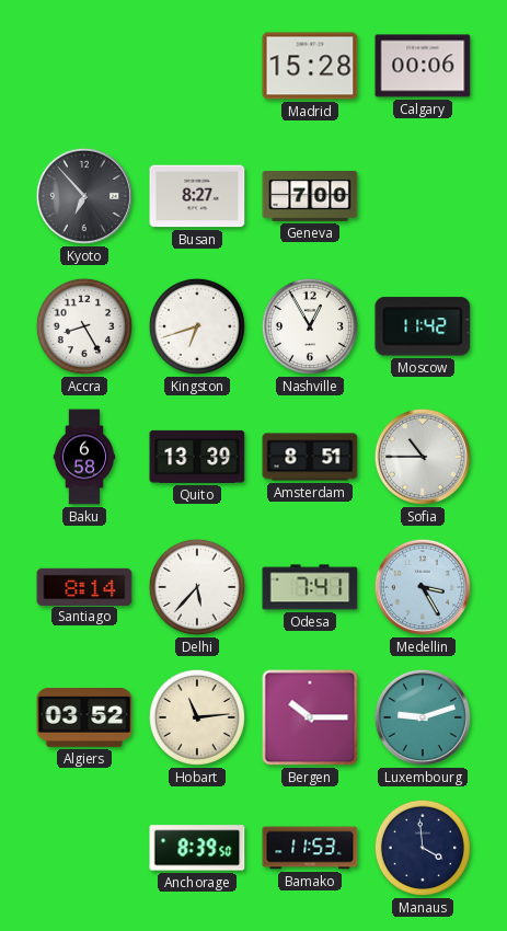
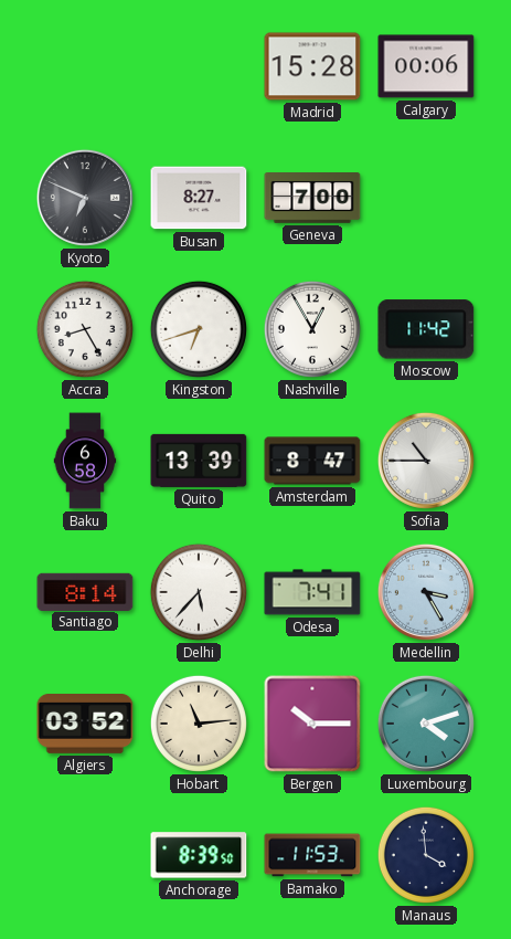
Kyoto: 6:53 -> 6:49 (85, 198)
Amsterdam: 8:51 -> 8:47 (312, 461)
Luxembourg: 9:12 -> 4:12 (426, 724)
